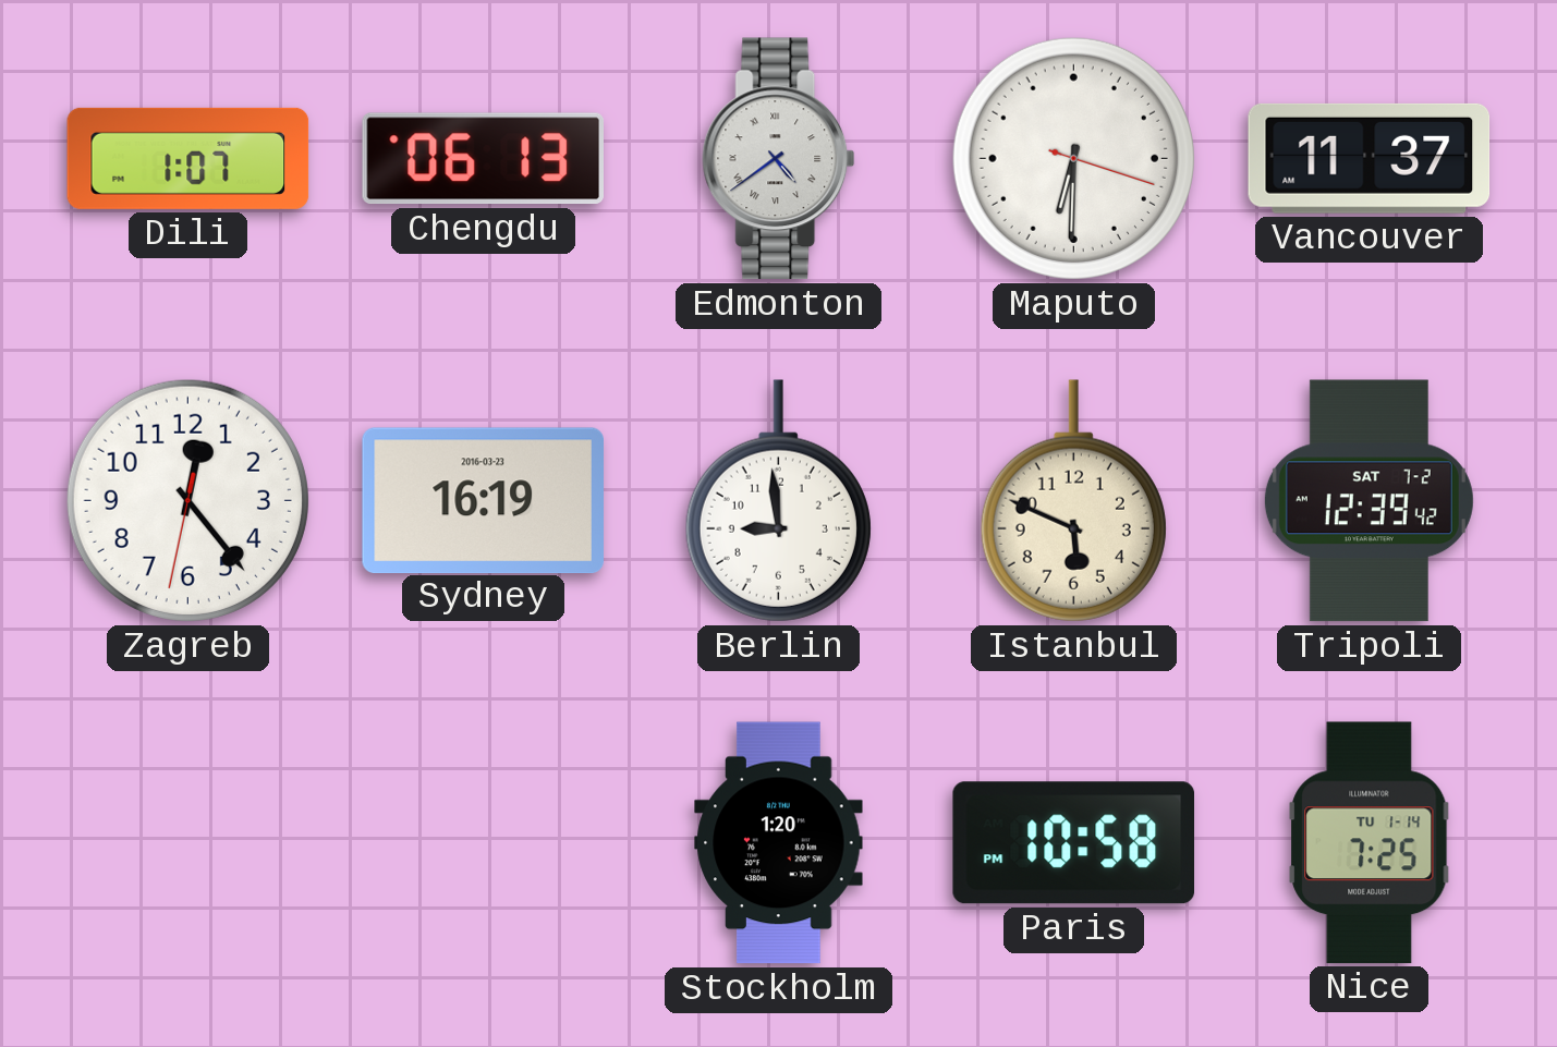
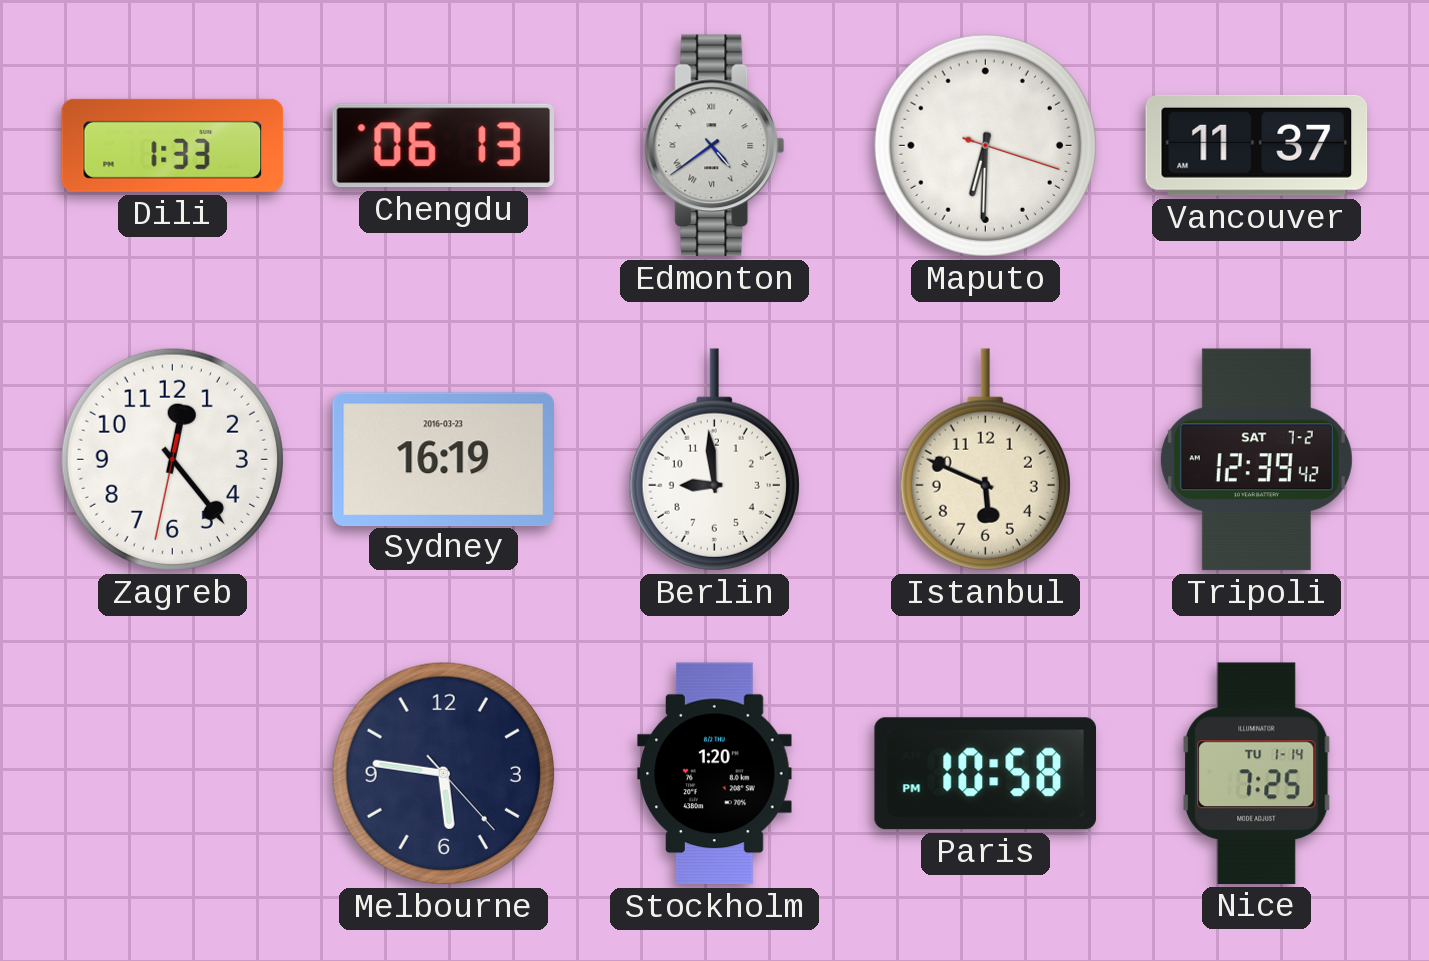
Dili: 1:07 -> 1:33 (173, 145)
Melbourne: none -> 5:46 (443, 773)
